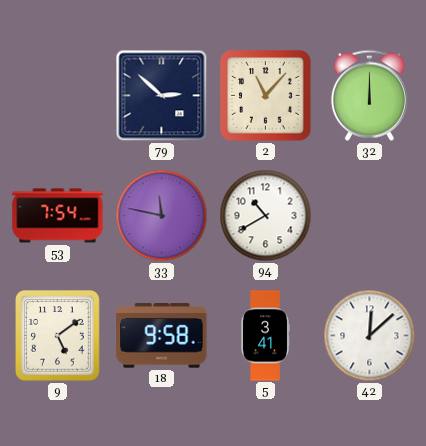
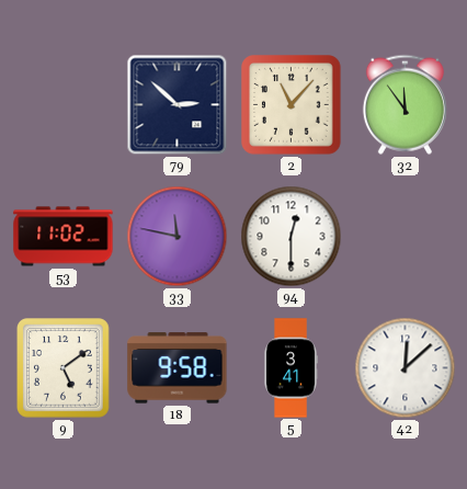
32: 12:00 -> 11:54 (405, 104)
53: 7:54 -> 11:02 (64, 237)
94: 10:40 -> 12:30 (292, 237)
